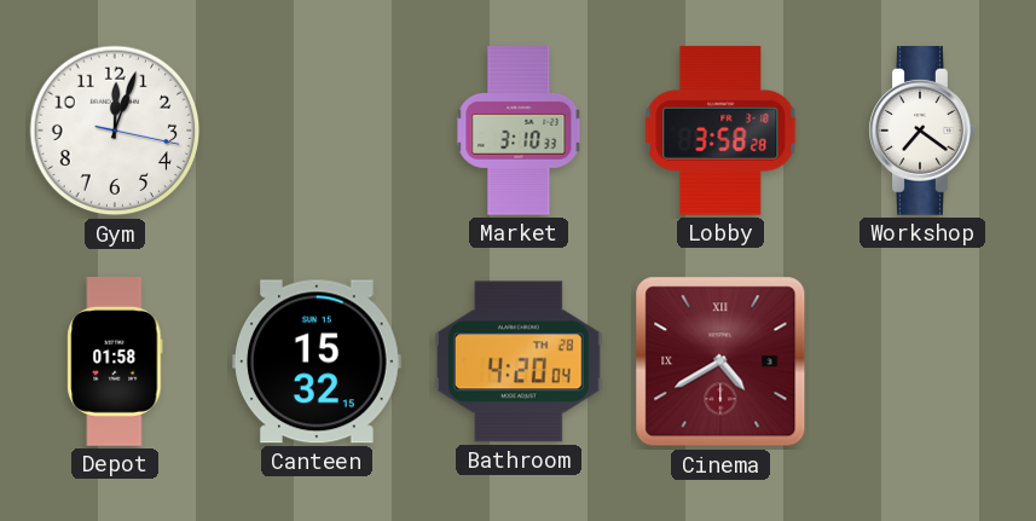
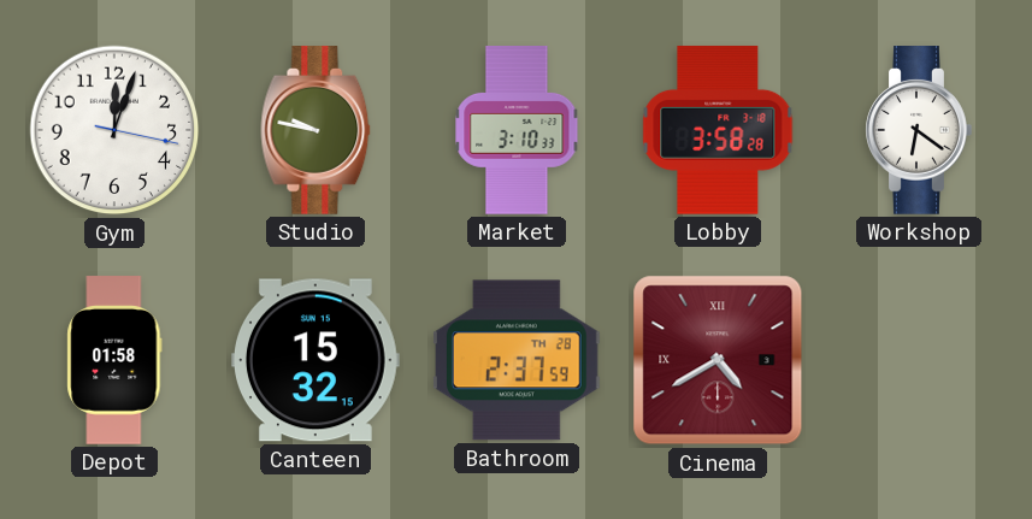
Studio: none -> 9:47 (316, 131)
Workshop: 7:21 -> 6:21 (919, 131)
Bathroom: 4:20 -> 2:37 (517, 360)
